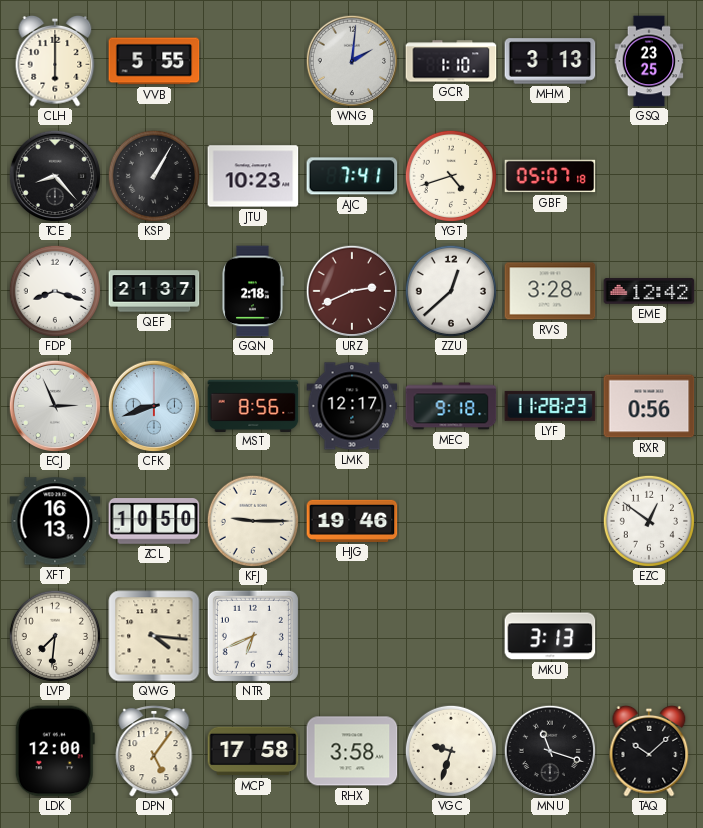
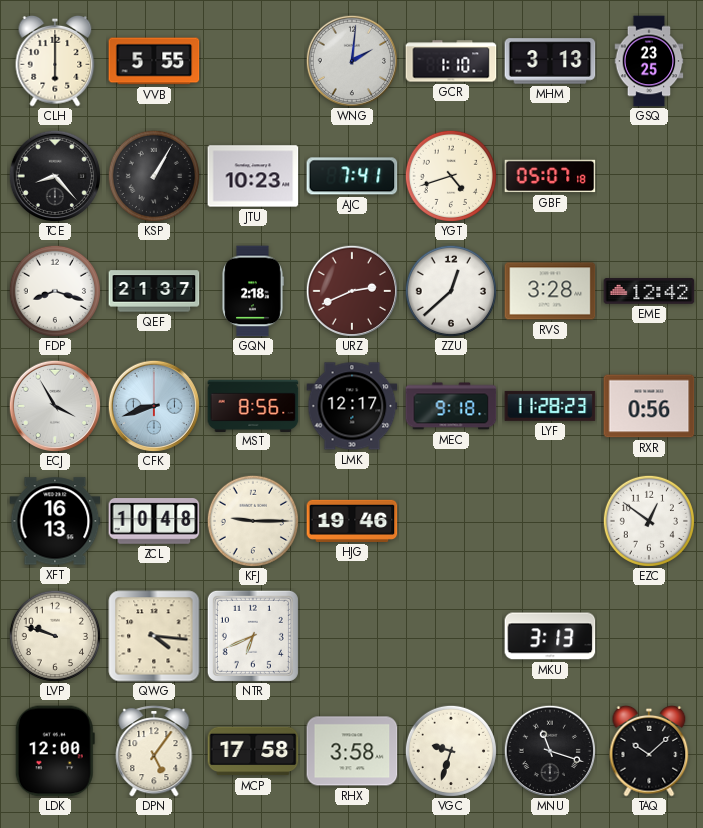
ECJ: 2:56 -> 3:55 (54, 405)
ZCL: 10:50 -> 10:48 (154, 521)
LVP: 7:31 -> 9:48 (55, 636)
